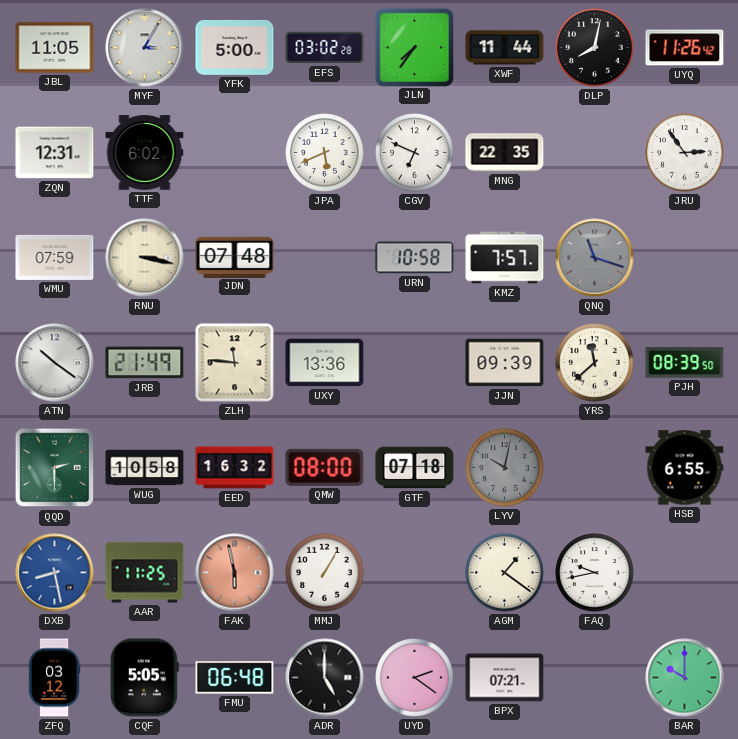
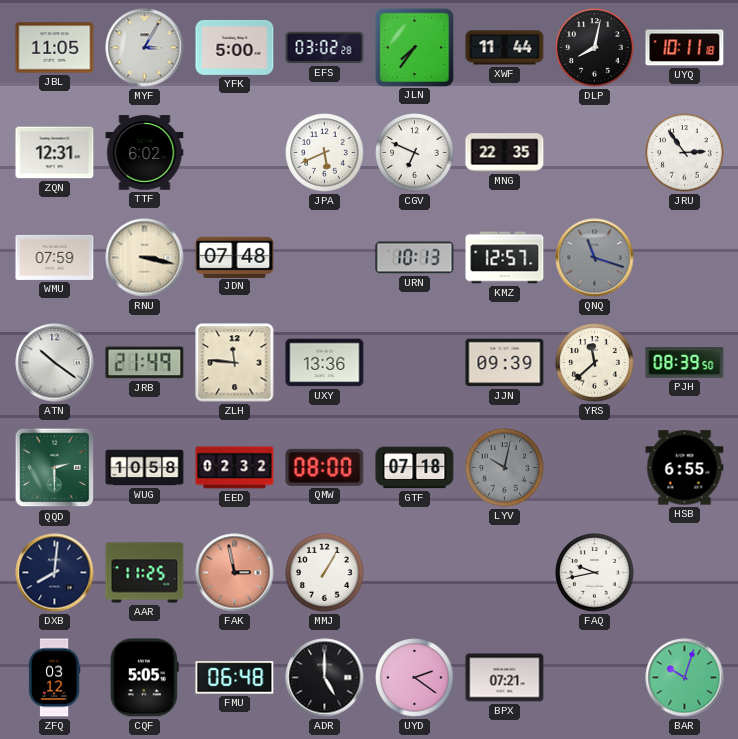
UYQ: 11:26 -> 10:11 (685, 48)
URN: 10:58 -> 10:13 (415, 258)
KMZ: 7:57 -> 12:57 (505, 258)
EED: 16:32 -> 02:32 (235, 468)
DXB: 8:28 -> 8:01 (55, 573)
DXB dial: blue -> navy (55, 573)
FAK: 5:58 -> 2:58 (235, 573)
AGM: 1:21 -> none (505, 573)
BAR: 10:00 -> 10:03 (685, 678)
